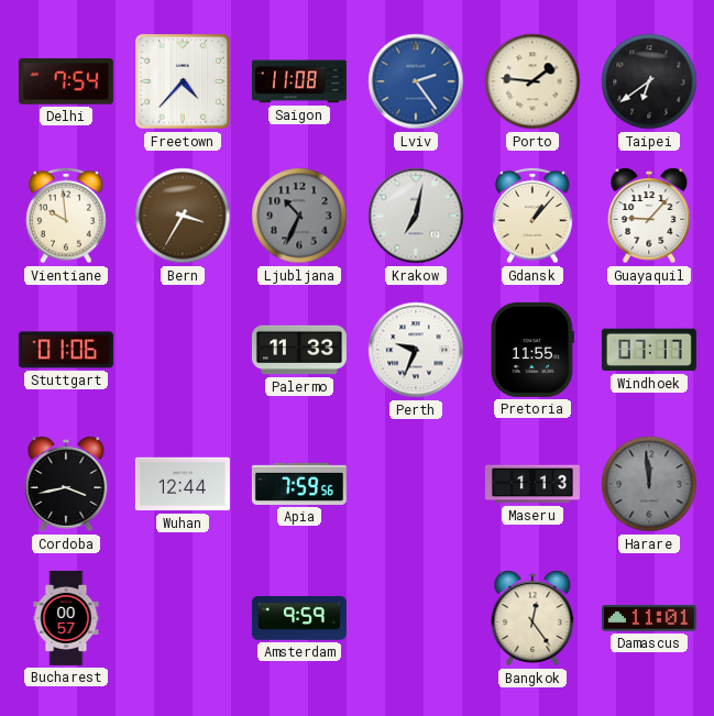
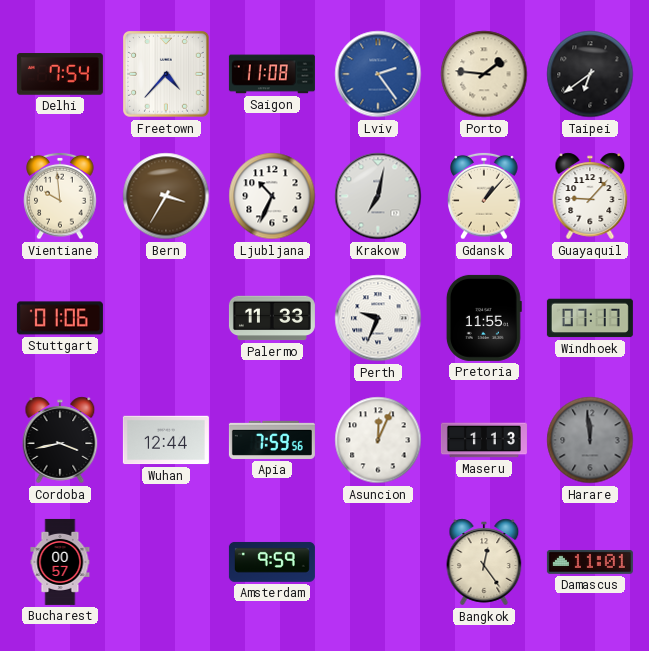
Ljubljana dial: grey -> white (272, 196)
Asuncion: none -> 12:04 (378, 440)
